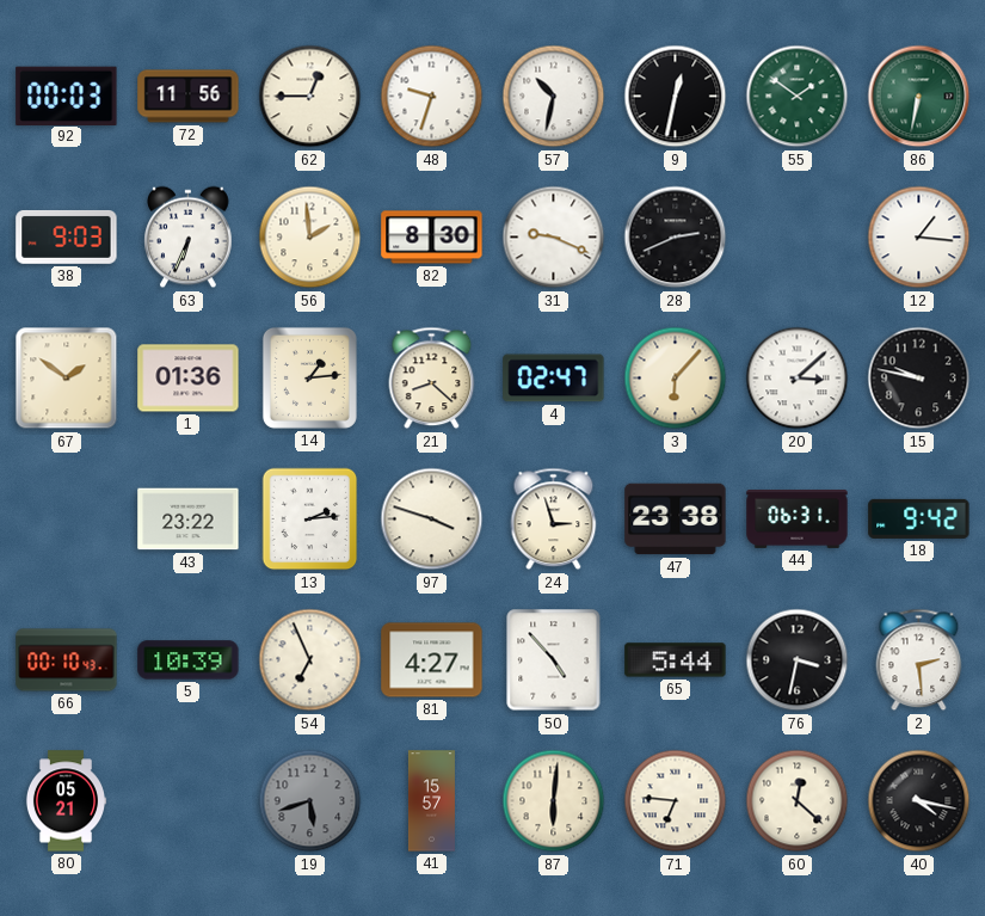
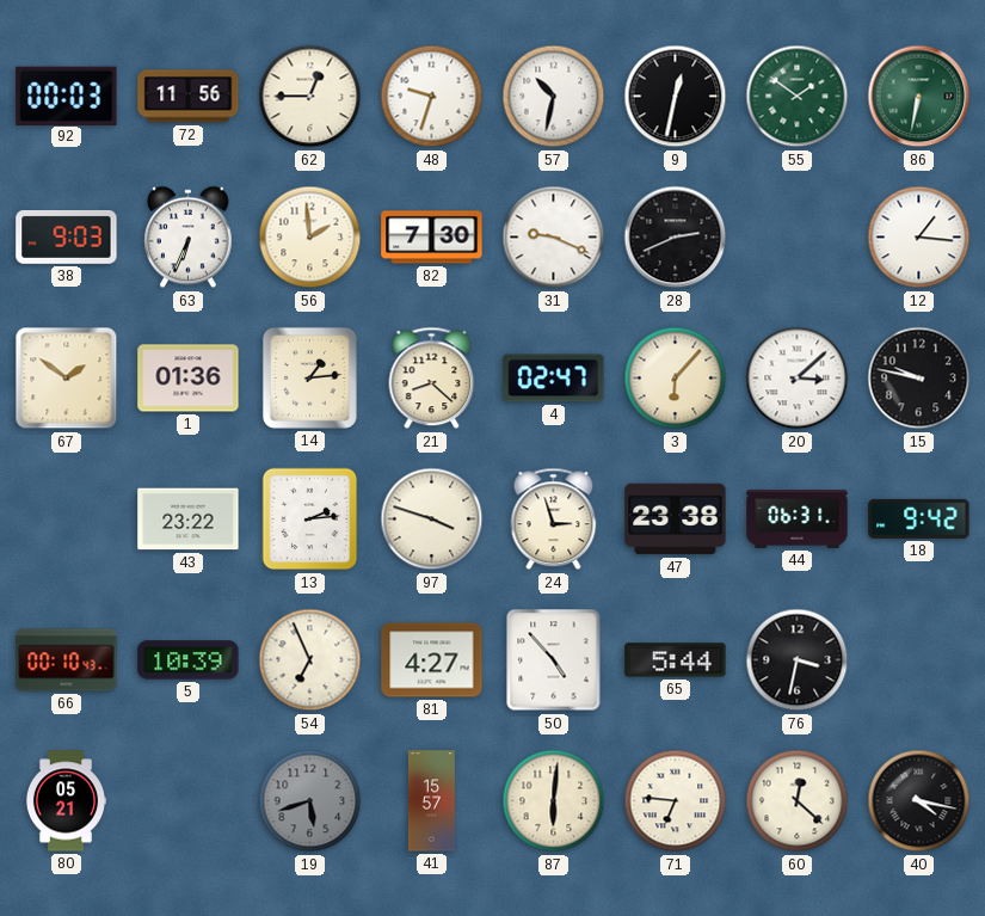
82: 8:30 -> 7:30 (432, 238)
2: 2:29 -> none (919, 660)
